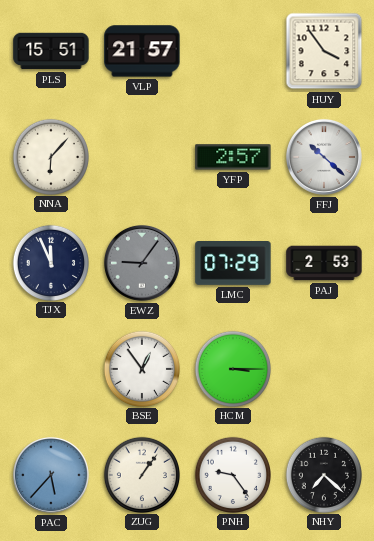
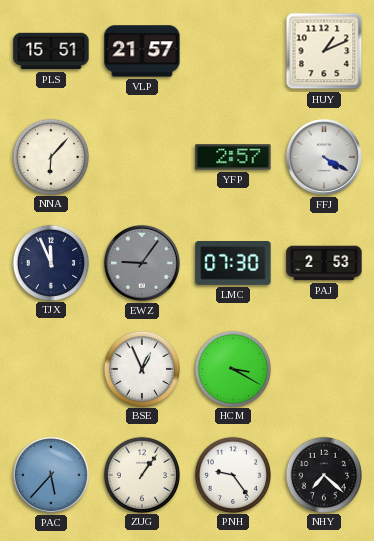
HUY: 3:54 -> 1:11 (324, 51)
FFJ: 10:22 -> 4:20 (324, 157)
LMC: 07:29 -> 07:30 (233, 264)
BSE: 12:54 -> 12:56 (141, 368)
HCM: 3:15 -> 3:20 (232, 368)
